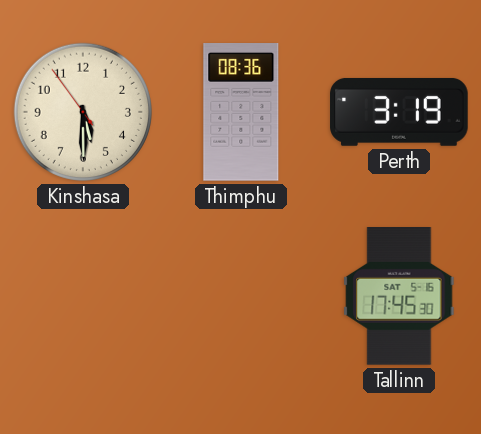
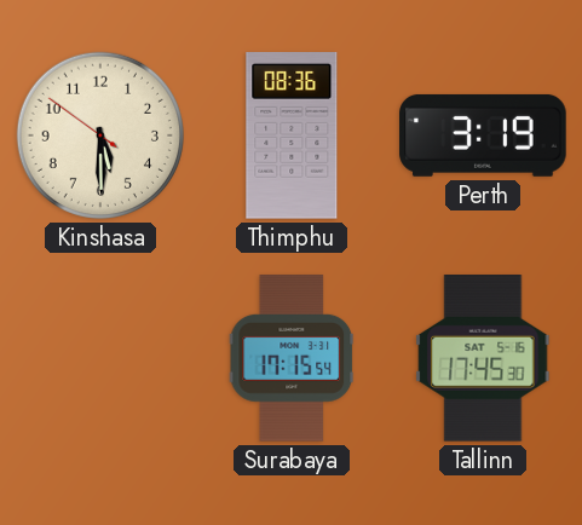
Kinshasa: 5:29:54 -> 5:29:51 (100, 135)
Surabaya: none -> 17:15 (292, 358)
